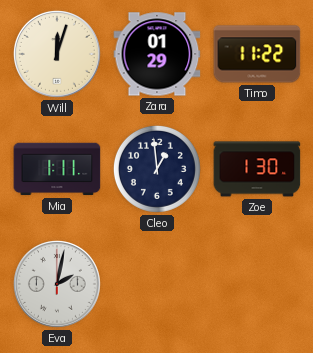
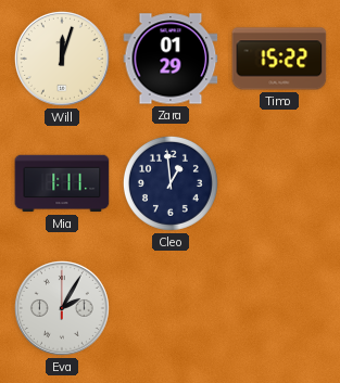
Timo: 11:22 -> 15:22 (279, 59)
Zoe: 1:30 -> none (257, 169)
Eva: 2:02 -> 2:05 (62, 308)
